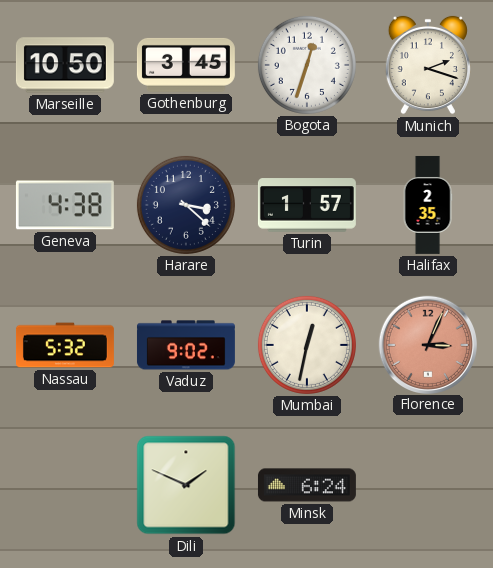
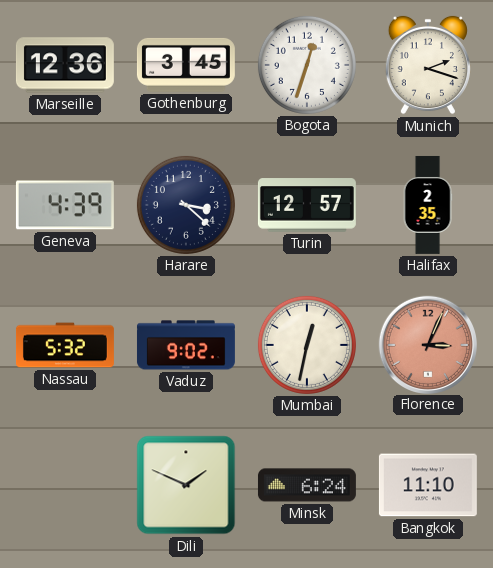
Marseille: 10:50 -> 12:36 (65, 65)
Geneva: 4:38 -> 4:39 (65, 205)
Turin: 1:57 -> 12:57 (307, 205)
Bangkok: none -> 11:10 (428, 485)
